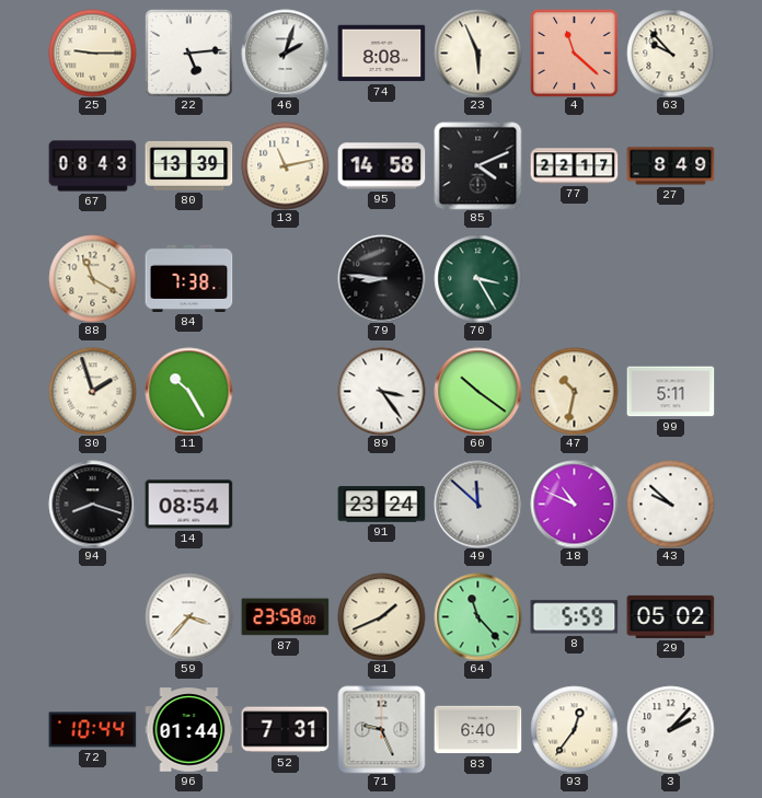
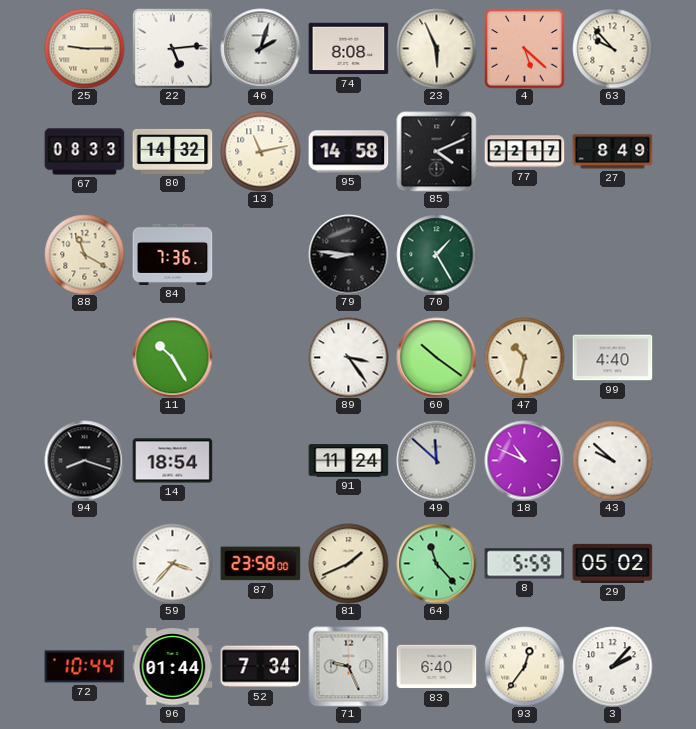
4: 11:22 -> 5:22 (524, 48)
67: 08:43 -> 08:33 (84, 152)
80: 13:39 -> 14:32 (172, 151)
84: 7:38 -> 7:36 (172, 254)
70: 3:25 -> 1:25 (436, 254)
30: 1:57 -> none (92, 391)
99: 5:11 -> 4:40 (612, 358)
14: 08:54 -> 18:54 (172, 461)
91: 23:24 -> 11:24 (348, 461)
52: 7:31 -> 7:34 (260, 667)
